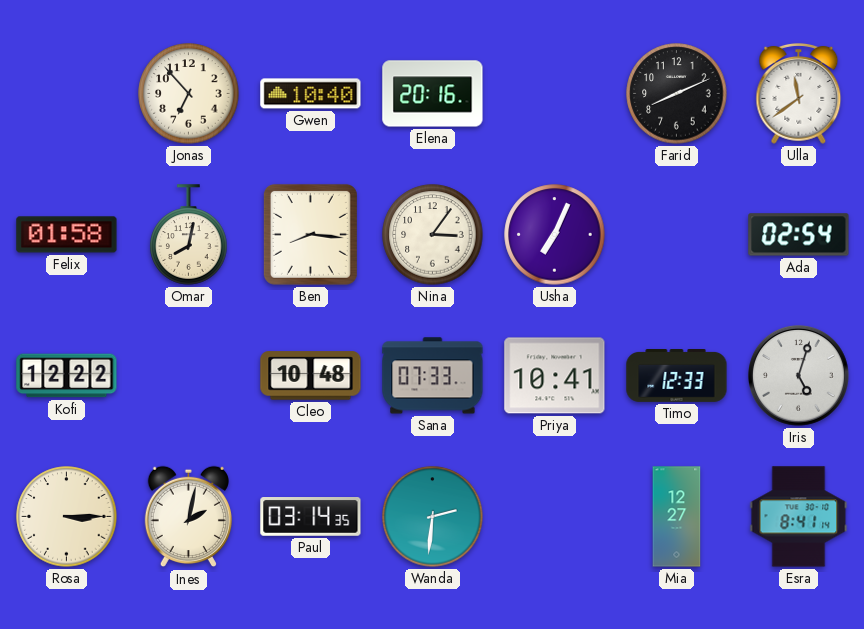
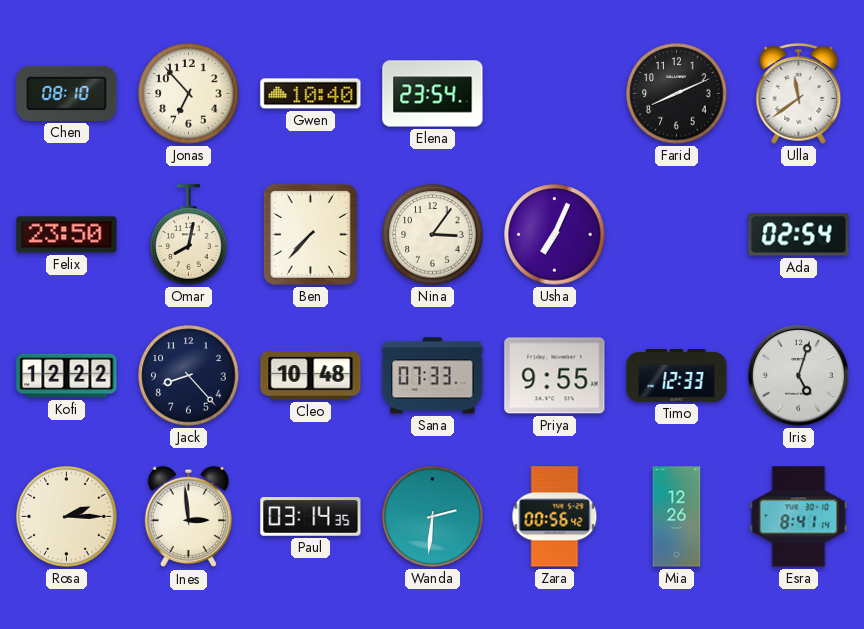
Chen: none -> 08:10 (67, 93)
Elena: 20:16 -> 23:54 (433, 94)
Felix: 01:58 -> 23:50 (67, 235)
Ben: 8:16 -> 7:37 (310, 234)
Jack: none -> 8:23 (189, 376)
Priya: 10:41 -> 9:55 (555, 376)
Rosa: 3:15 -> 2:15 (67, 517)
Ines: 2:02 -> 2:59 (188, 517)
Zara: none -> 00:56 (555, 517)
Mia: 12:27 -> 12:26 (677, 517)
